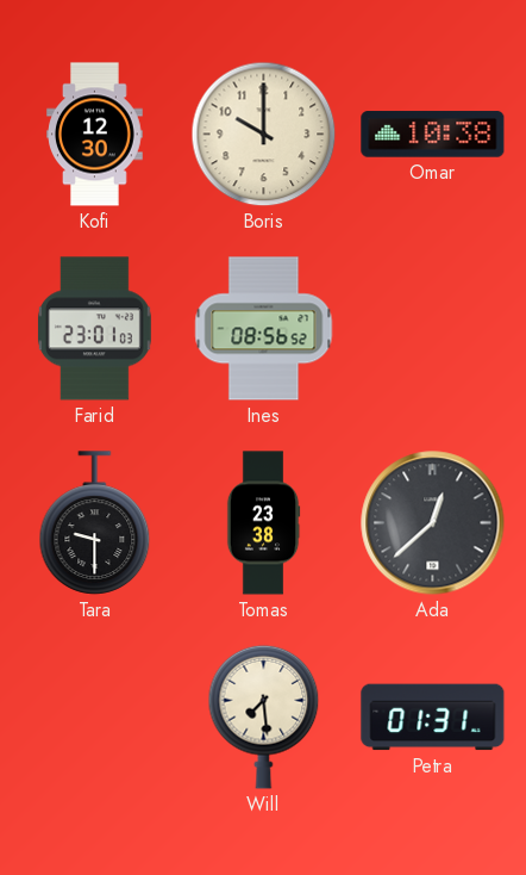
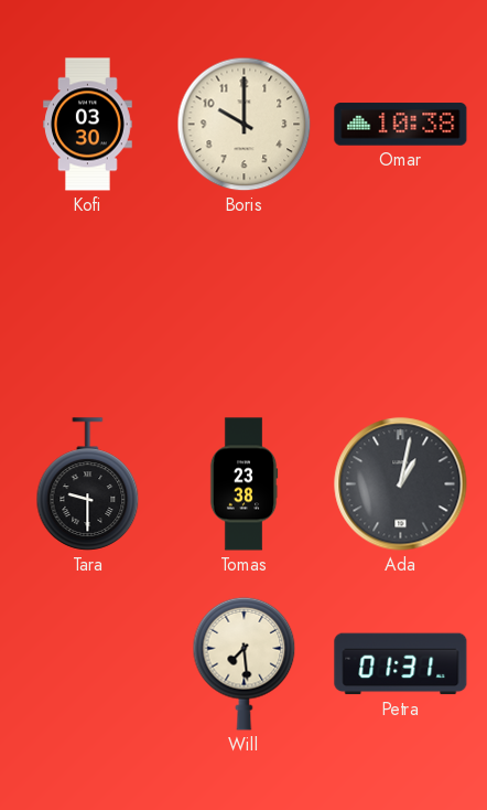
Kofi: 12:30 -> 03:30 (88, 125)
Farid: 23:01 -> none (94, 329)
Ines: 08:56 -> none (264, 329)
Ada: 12:38 -> 1:02 (401, 484)
